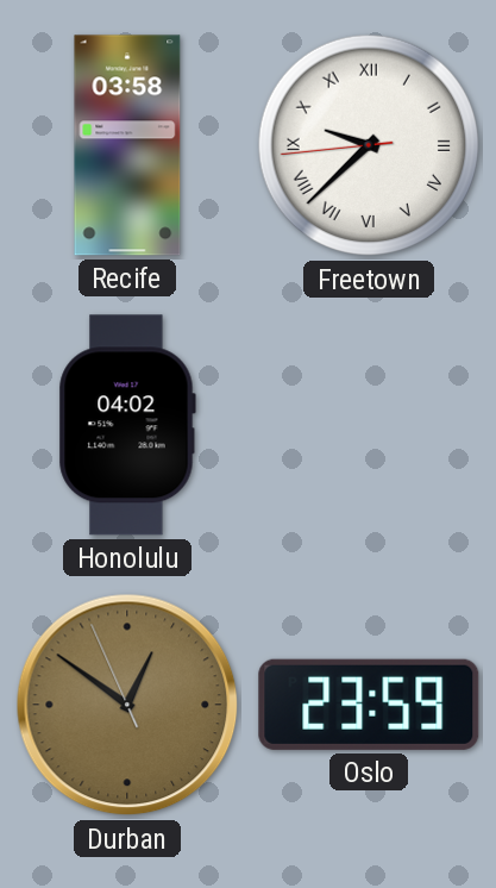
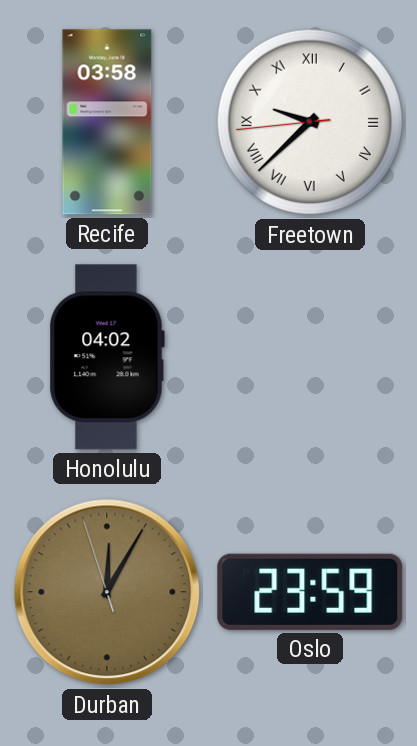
Durban: 12:50 -> 12:04 (107, 592)
